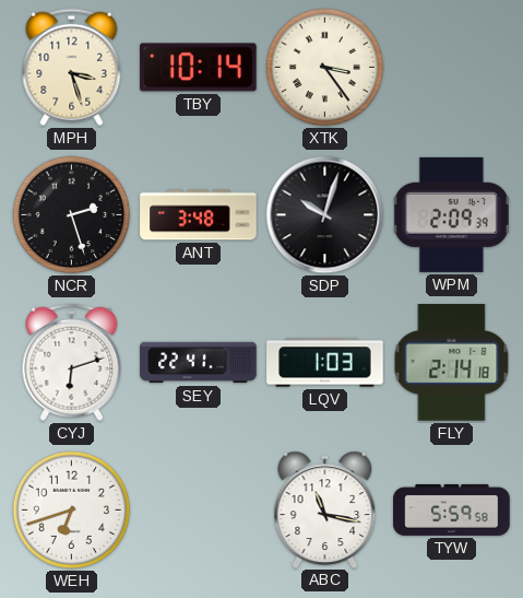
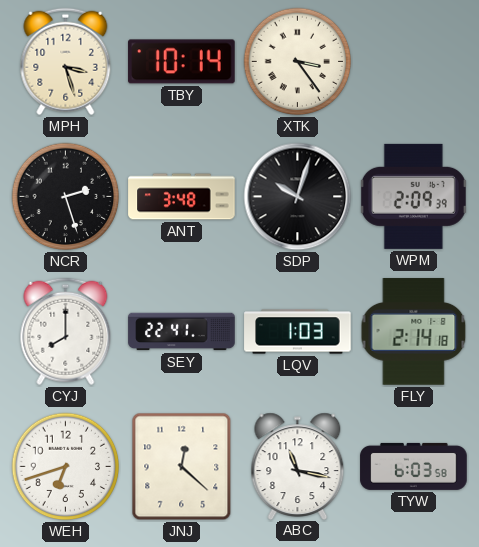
CYJ: 6:12 -> 8:00 (66, 332)
JNJ: none -> 12:22 (182, 467)
TYW: 5:59 -> 6:03 (414, 466)
